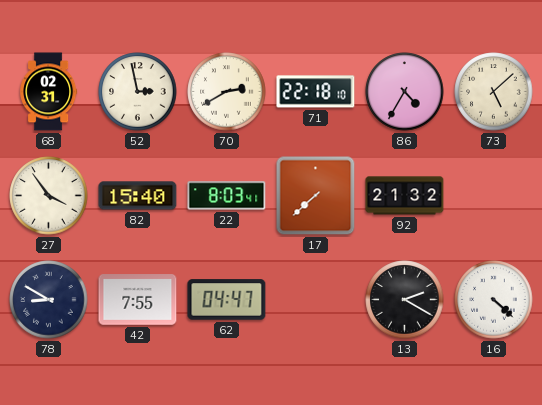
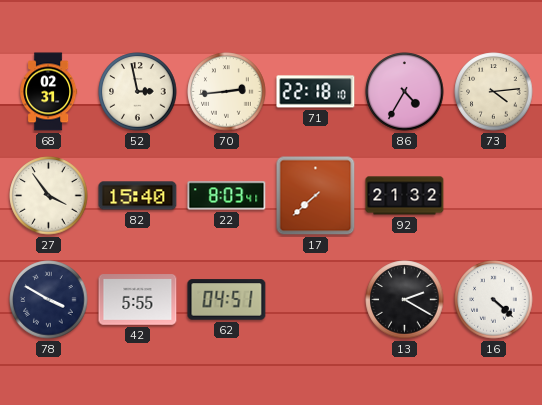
70: 2:40 -> 2:44 (227, 92)
73: 5:08 -> 4:14 (494, 92)
78: 8:50 -> 3:50 (49, 300)
42: 7:55 -> 5:55 (138, 300)
62: 04:47 -> 04:51 (227, 300)
